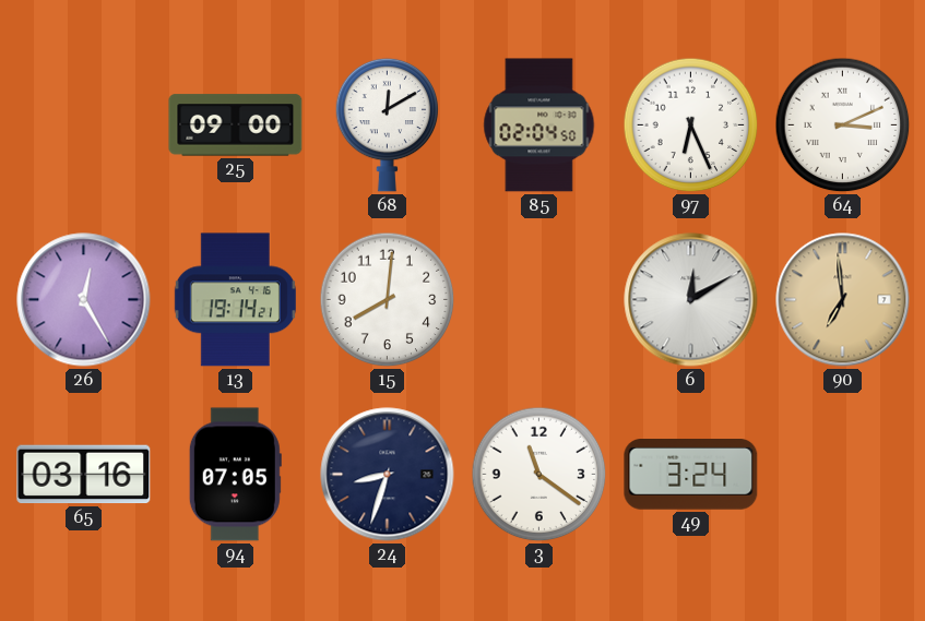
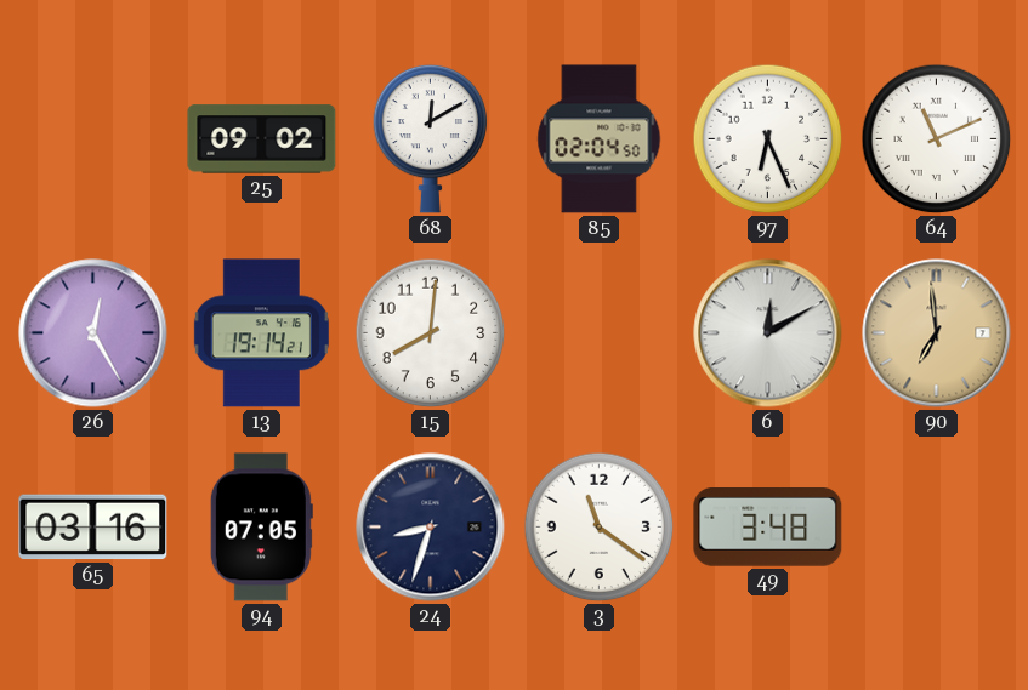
25: 09:00 -> 09:02 (262, 139)
64: 3:11 -> 11:11 (937, 139)
49: 3:24 -> 3:48 (768, 528)
